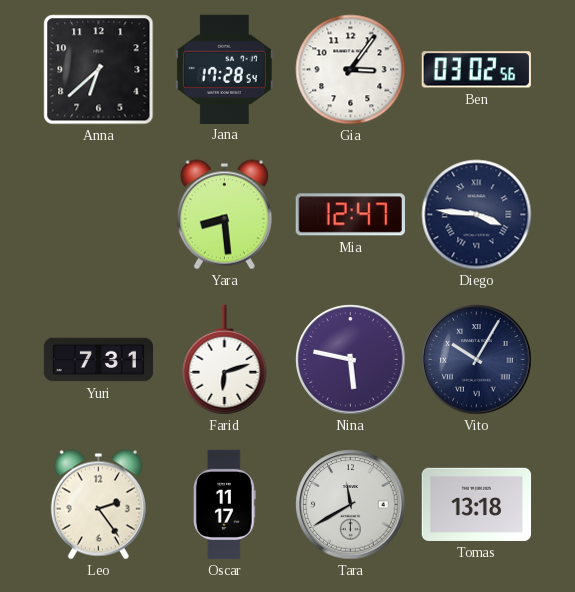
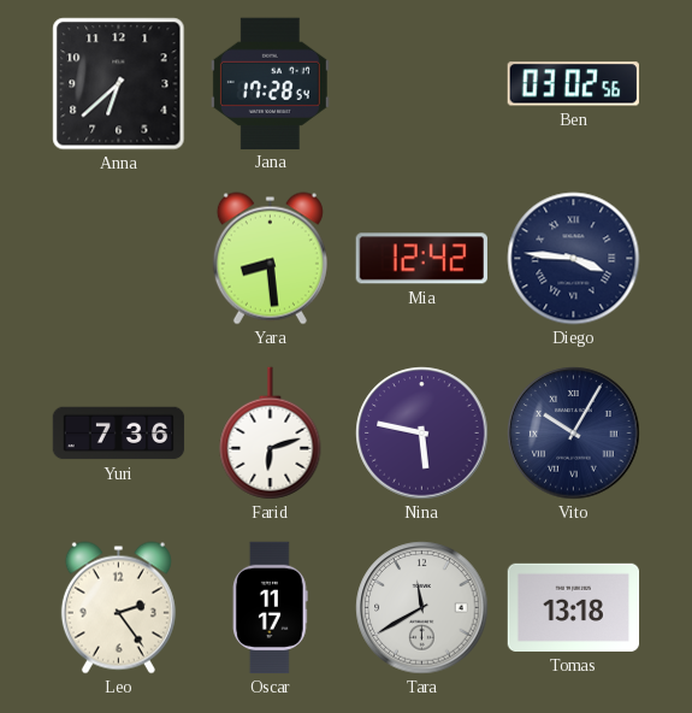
Gia: 3:06 -> none (351, 70)
Mia: 12:47 -> 12:42 (421, 259)
Yuri: 7:31 -> 7:36 (119, 434)
